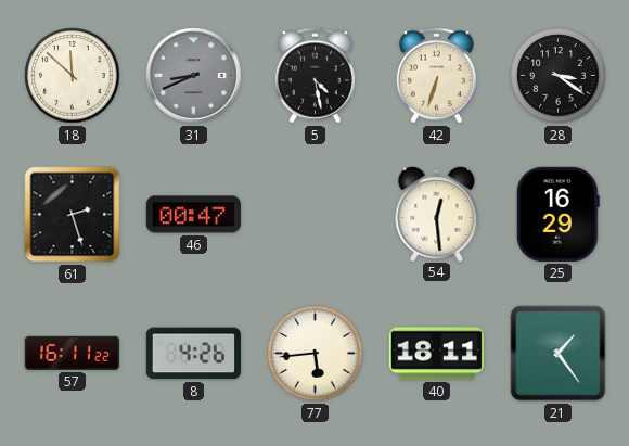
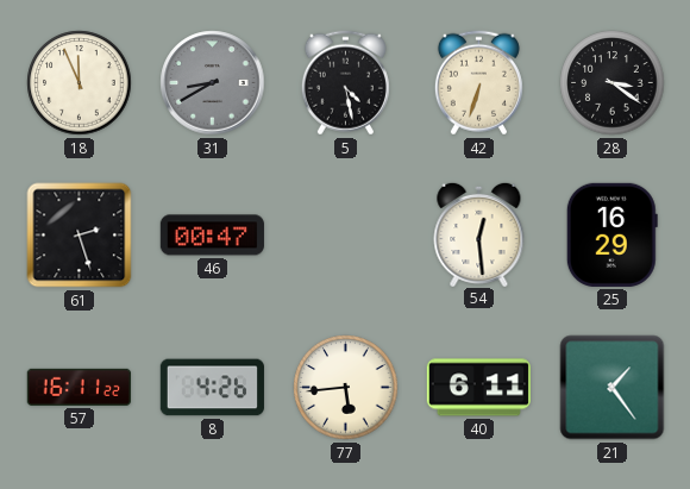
18: 11:52 -> 11:56 (80, 83)
31: 8:41 -> 8:40 (213, 83)
40: 18:11 -> 6:11 (478, 388)
